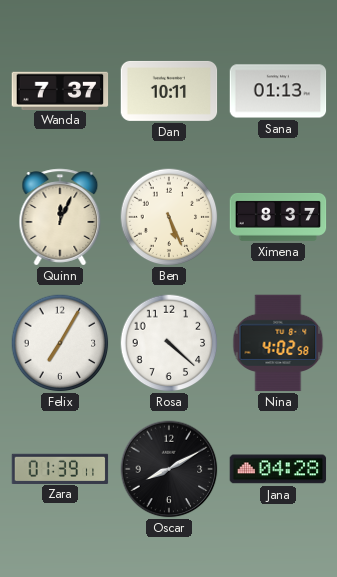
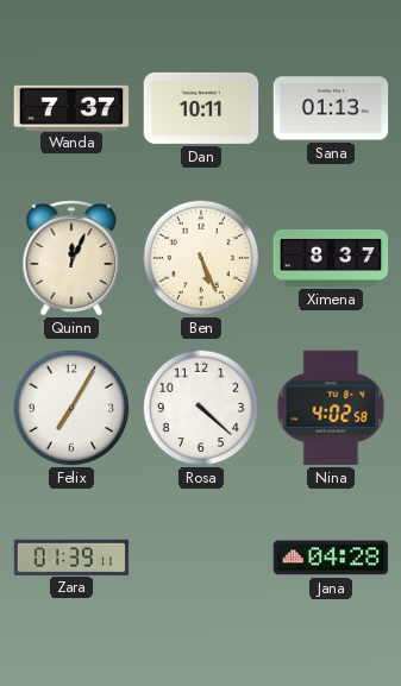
Oscar: 8:10 -> none (169, 469)
